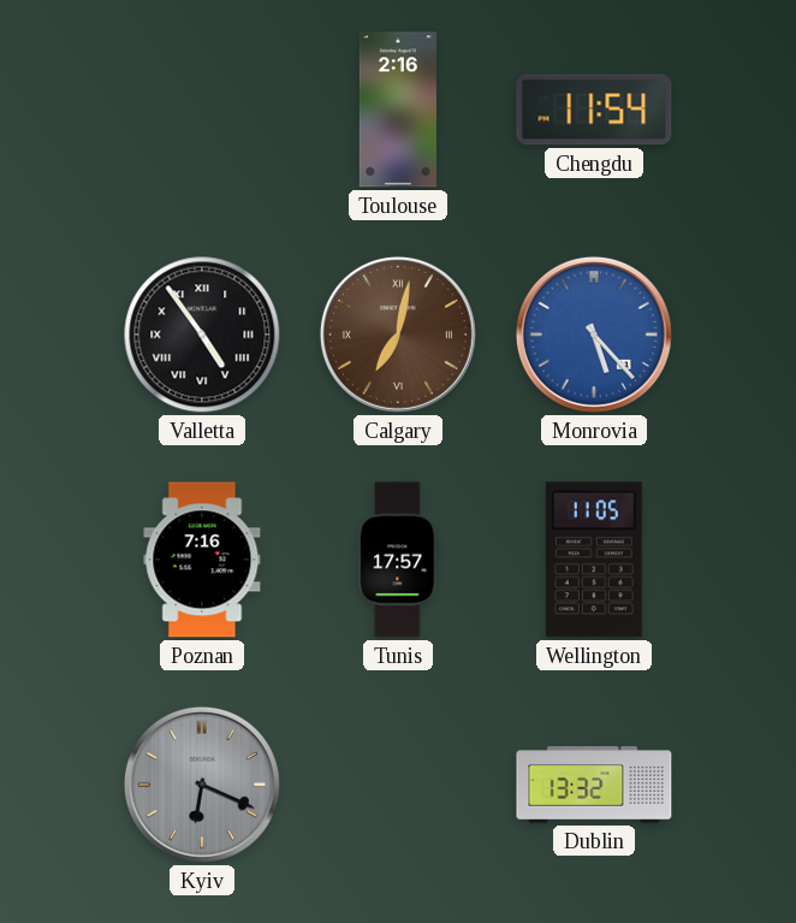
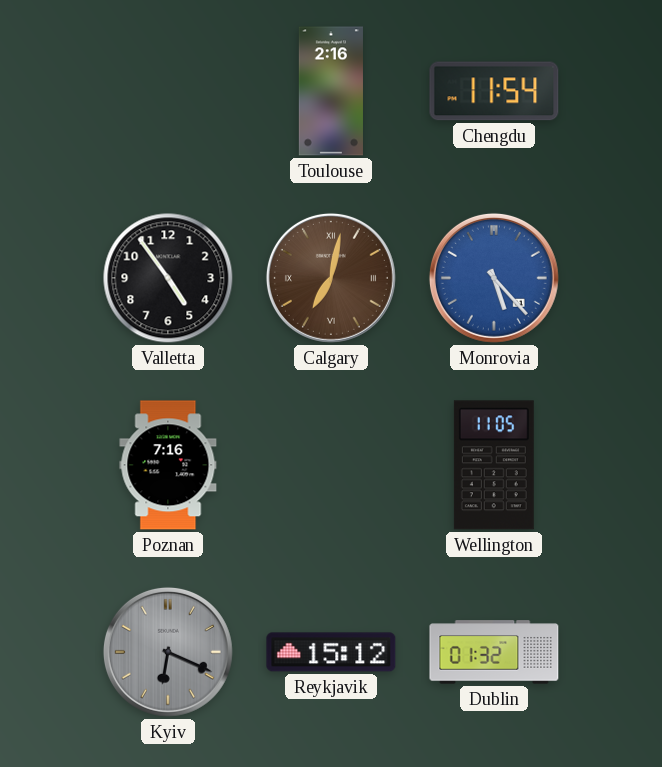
Valletta numerals: Roman -> Arabic (168, 278)
Tunis: 17:57 -> none (398, 560)
Reykjavik: none -> 15:12 (331, 652)
Dublin: 13:32 -> 01:32 (494, 652)
